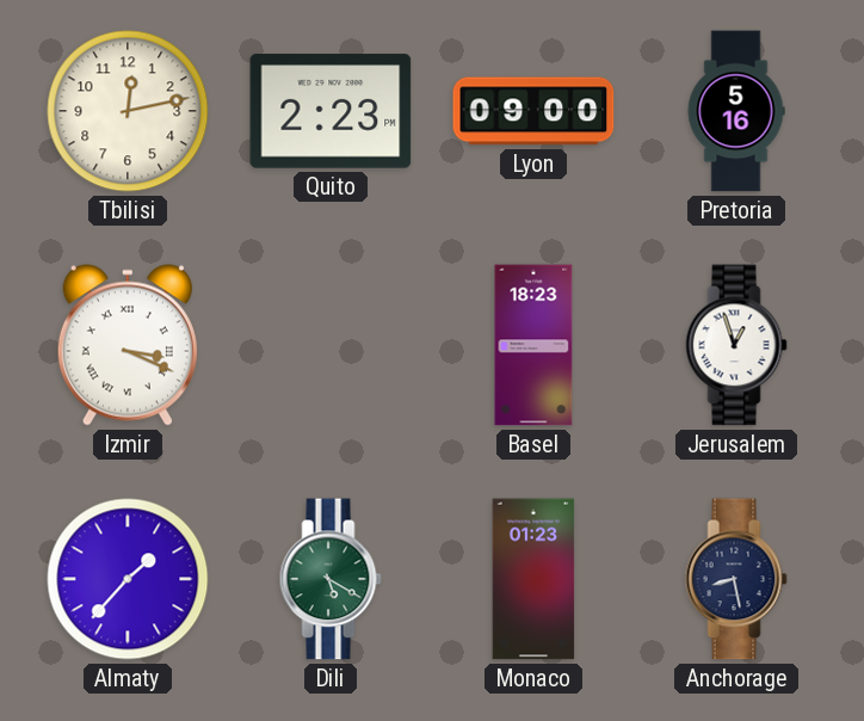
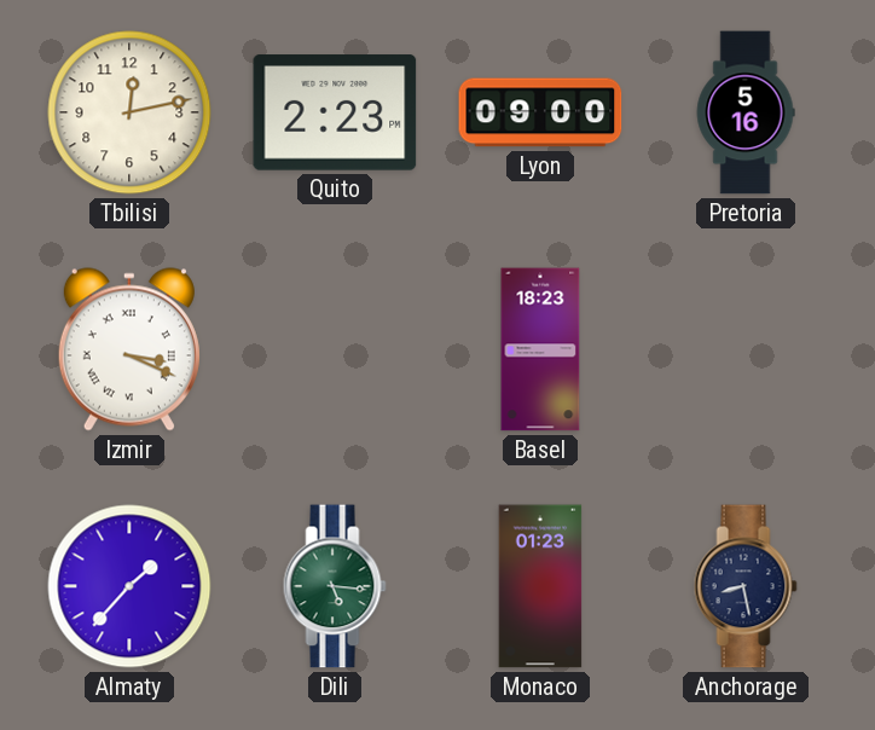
Jerusalem: 12:57 -> none (736, 345)
Dili: 5:20 -> 5:16 (335, 586)
